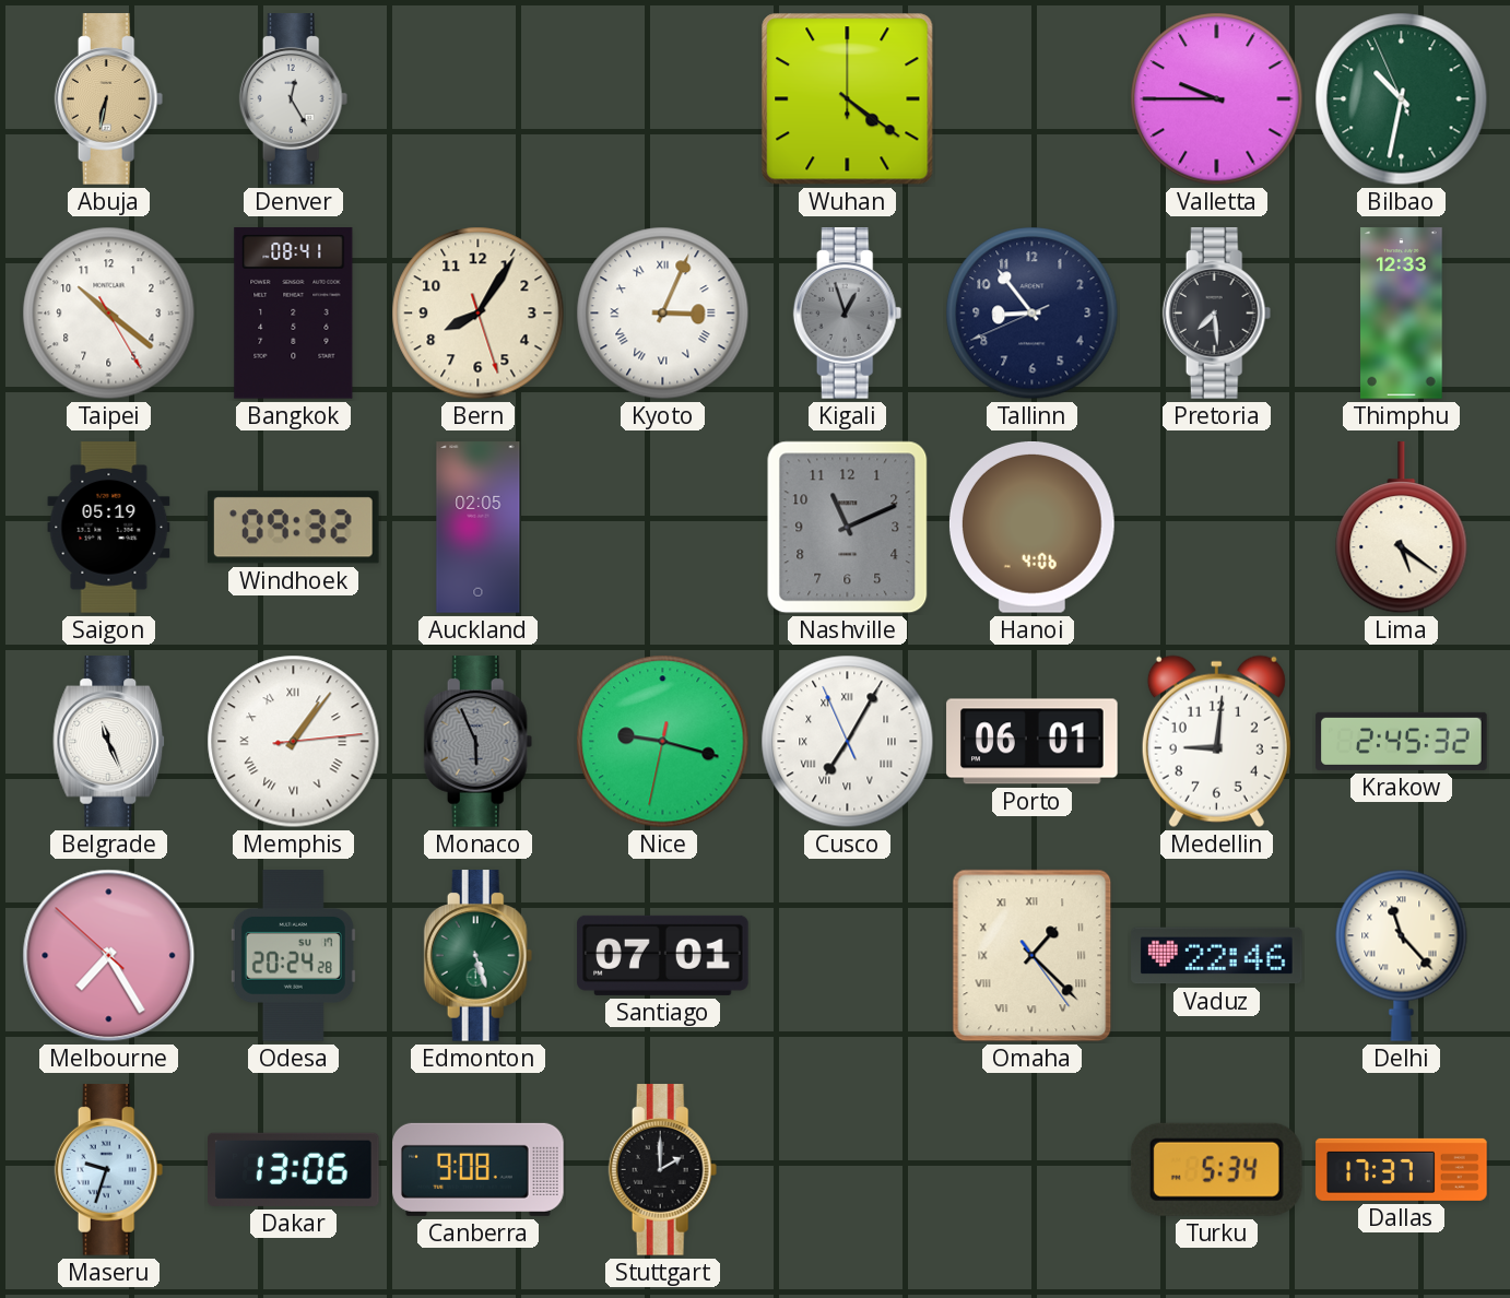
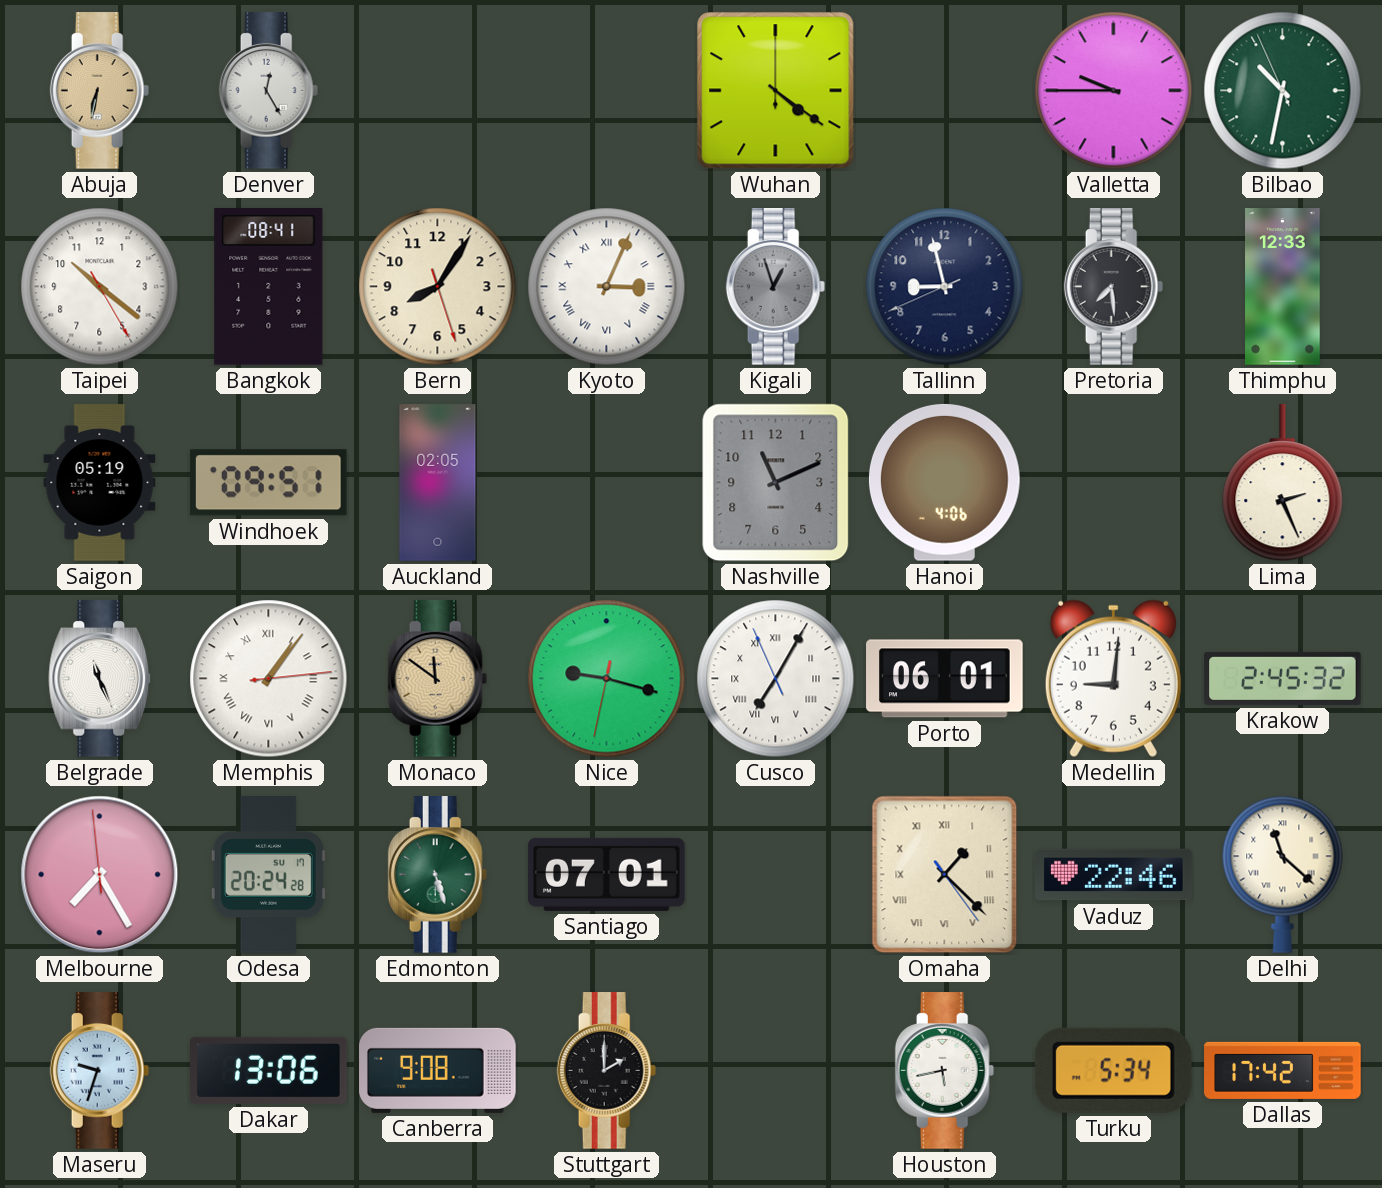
Tallinn: 8:53 -> 8:57 (945, 287)
Windhoek: 09:32 -> 09:51 (268, 483)
Lima: 5:21 -> 2:26 (1283, 483)
Monaco: 5:56 -> 11:51 (438, 679)
Monaco dial: grey -> champagne (438, 679)
Melbourne: 7:24:52 -> 7:24:59 (100, 875)
Delhi: 11:23 -> 11:22 (1283, 874)
Houston: none -> 5:43 (945, 1071)
Dallas: 17:37 -> 17:42 (1283, 1070)
